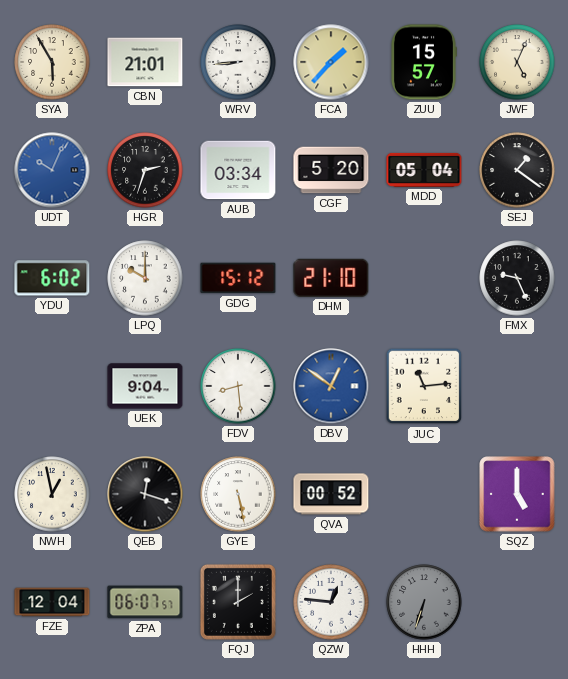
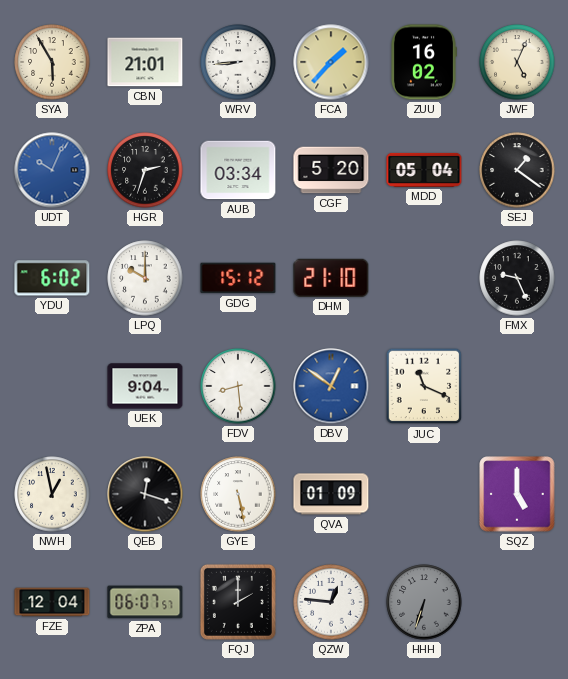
ZUU: 15:57 -> 16:02 (424, 62)
JUC: 11:14 -> 11:19 (424, 386)
QVA: 00:52 -> 01:09 (331, 494)
